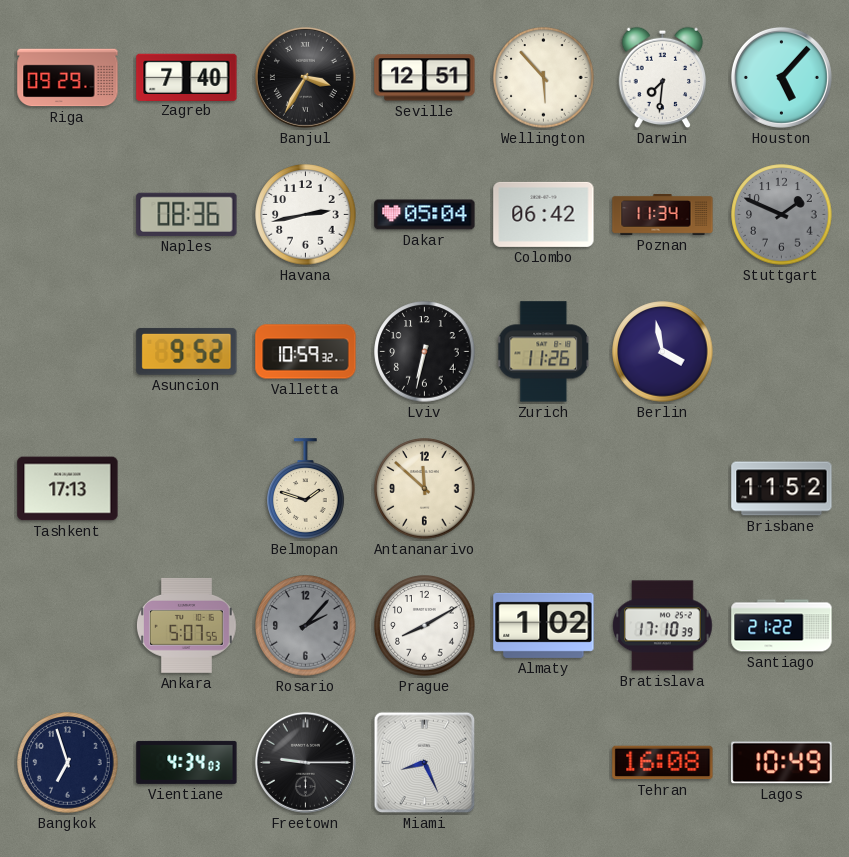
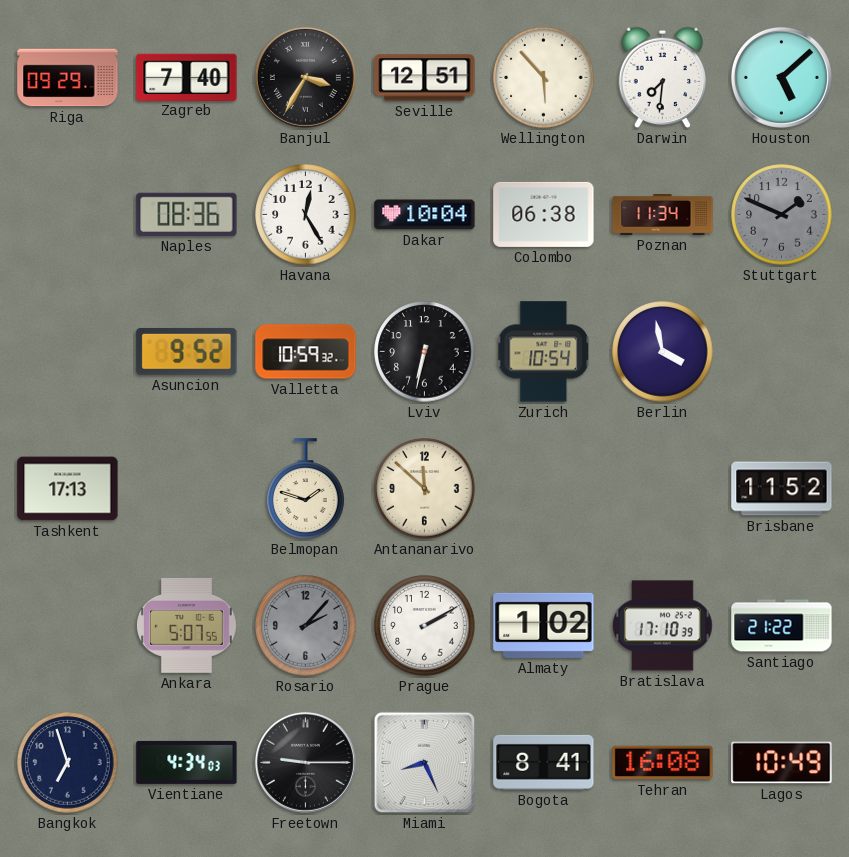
Houston: 5:07 -> 5:08 (781, 77)
Havana: 2:43 -> 12:25 (306, 215)
Dakar: 05:04 -> 10:04 (425, 215)
Colombo: 06:42 -> 06:38 (544, 214)
Zurich: 11:26 -> 10:54 (544, 352)
Prague: 8:10 -> 2:10 (425, 626)
Bogota: none -> 8:41 (544, 762)
